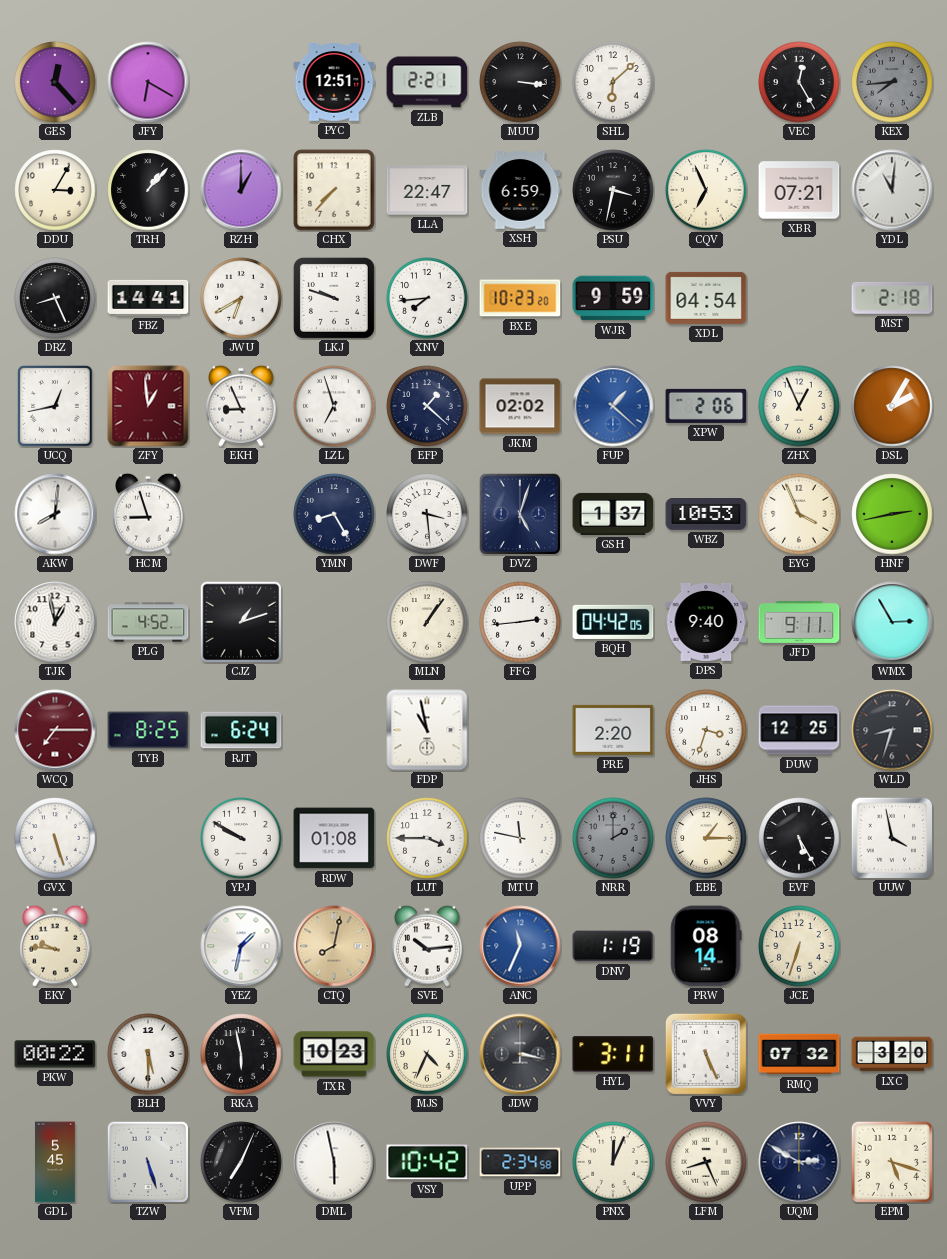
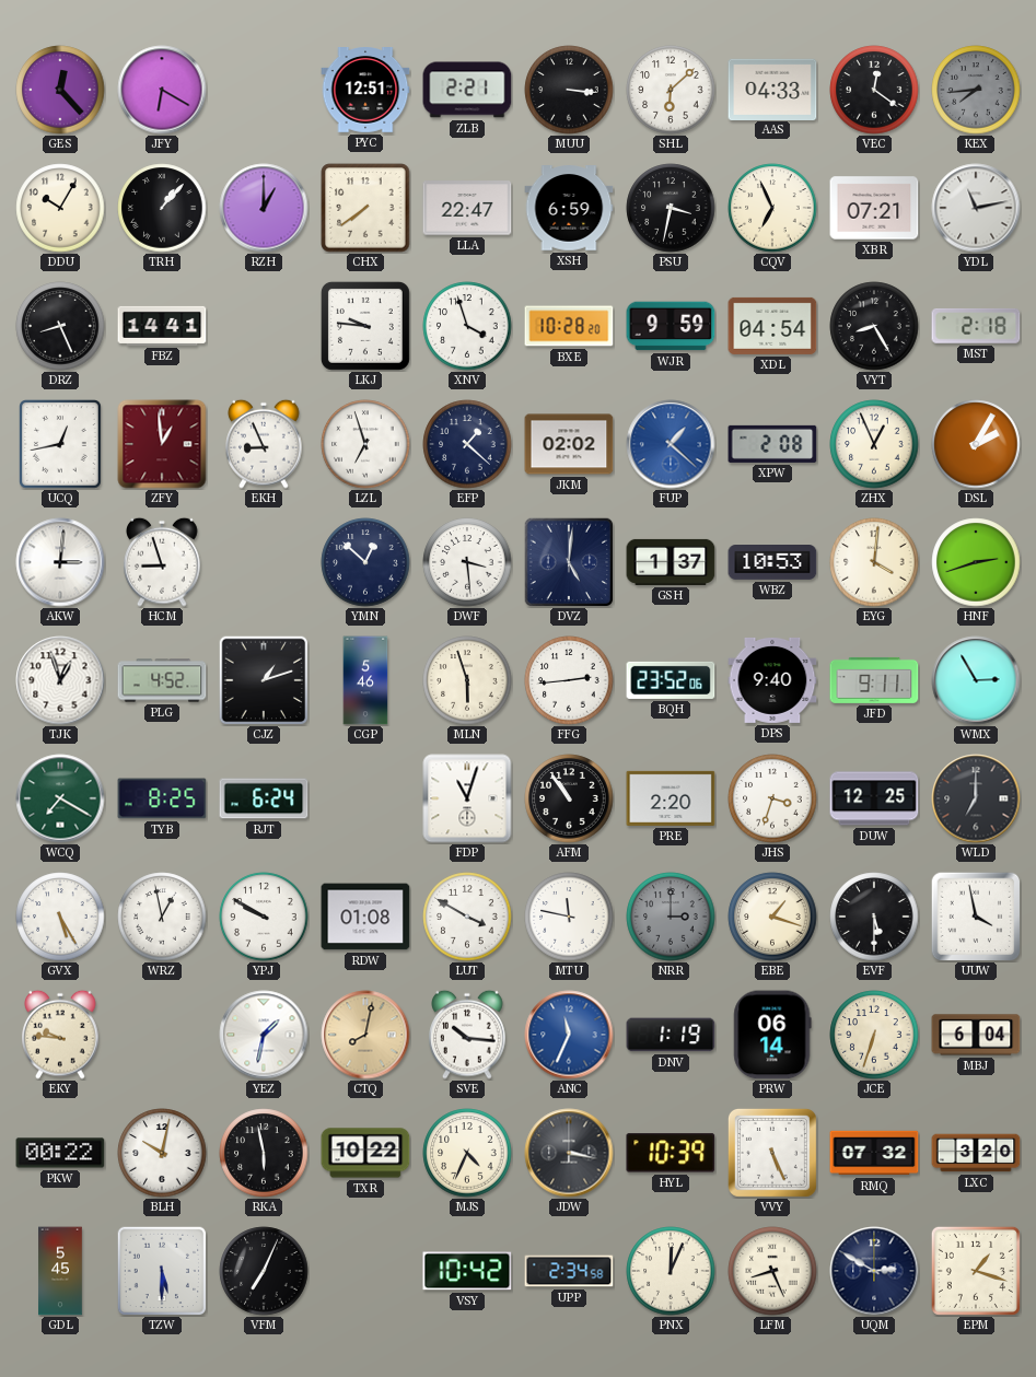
AAS: none -> 04:33 (772, 89)
VEC: 12:25 -> 12:21 (874, 90)
DDU: 3:05 -> 10:05 (60, 208)
CHX: 7:37 -> 7:39 (365, 208)
YDL: 11:01 -> 11:13 (976, 208)
JWU: 6:40 -> none (241, 298)
LKJ: 9:48 -> 9:46 (365, 326)
XNV: 7:44 -> 3:57 (467, 326)
BXE: 10:23 -> 10:28 (569, 326)
VYT: none -> 8:25 (874, 326)
XPW: 2:06 -> 2:08 (772, 444)
AKW: 8:01 -> 3:01 (60, 562)
YMN: 8:25 -> 12:52 (365, 562)
DVZ: 5:03 -> 5:01 (569, 562)
EYG: 3:56 -> 4:01 (874, 562)
HNF: 2:43 -> 2:42 (976, 562)
TJK: 12:58 -> 12:57 (60, 680)
CGP: none -> 5:46 (365, 680)
MLN: 1:06 -> 5:57 (467, 680)
BQH: 04:42 -> 23:52 (671, 680)
WCQ: 7:15 -> 7:20 (60, 798)
WCQ dial: burgundy -> green (60, 798)
FDP: 10:58 -> 11:03 (467, 798)
AFM: none -> 10:54 (569, 798)
WLD: 8:33 -> 7:00 (976, 798)
GVX: 5:27 -> 5:25 (60, 917)
WRZ: none -> 12:58 (162, 917)
LUT: 3:45 -> 3:50 (467, 917)
NRR: 2:00 -> 3:00 (671, 917)
EBE: 1:15 -> 1:18 (772, 917)
EVF: 5:25 -> 5:30 (874, 917)
SVE: 10:14 -> 10:16 (467, 1035)
PRW: 08:14 -> 06:14 (772, 1035)
MBJ: none -> 6:04 (976, 1035)
BLH: 5:30 -> 10:02 (162, 1153)
TXR: 10:23 -> 10:22 (365, 1153)
HYL: 3:11 -> 10:39 (671, 1153)
TZW: 5:27 -> 5:30 (162, 1271)
DML: 5:58 -> none (334, 1162)
EPM: 5:18 -> 1:18 (976, 1271)
